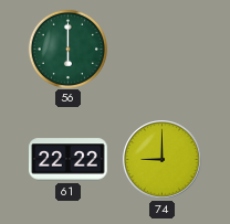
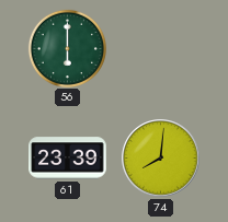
61: 22:22 -> 23:39 (68, 159)
74: 9:00 -> 8:01 (161, 159)
